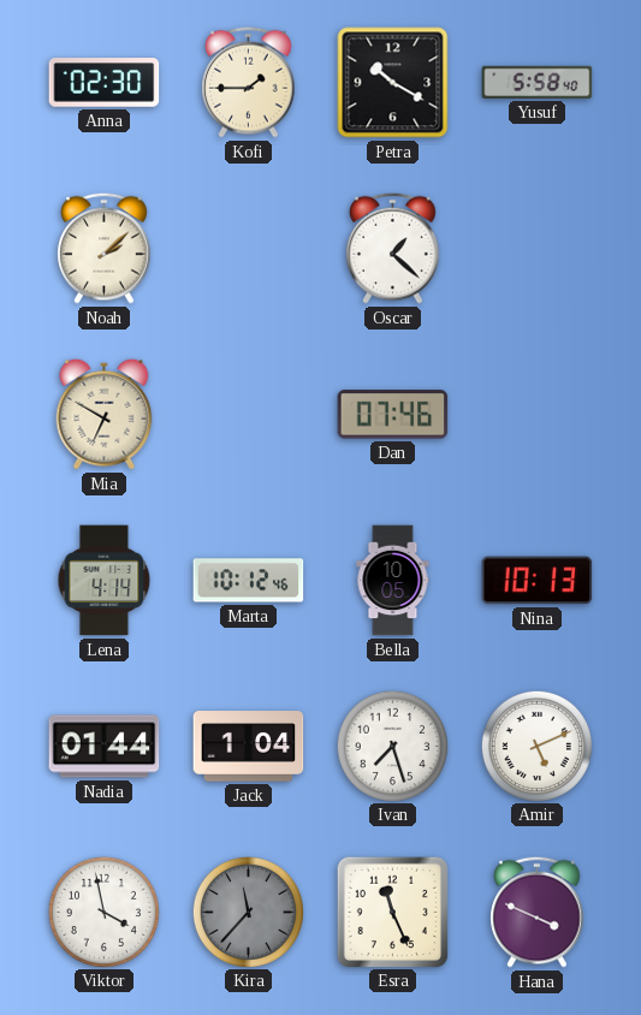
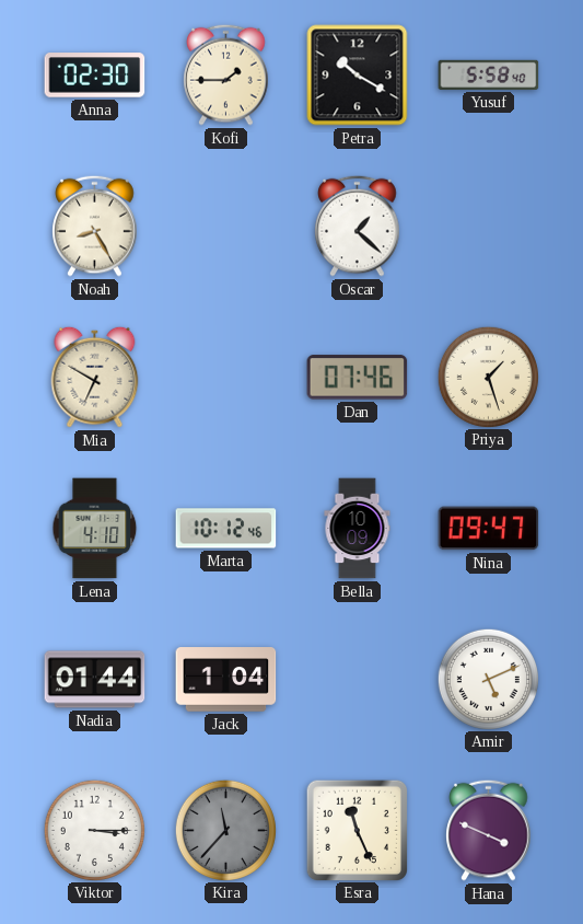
Noah: 2:08 -> 8:25 (95, 226)
Priya: none -> 1:27 (488, 377)
Lena: 4:14 -> 4:10 (95, 529)
Bella: 10:05 -> 10:09 (358, 529)
Nina: 10:13 -> 09:47 (489, 529)
Ivan: 7:27 -> none (392, 746)
Viktor: 3:58 -> 3:15 (94, 830)
